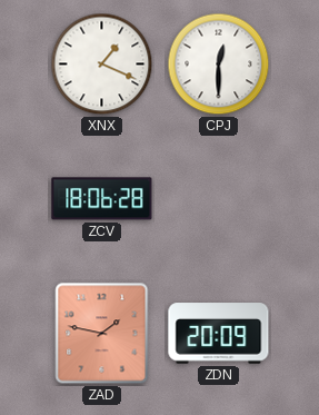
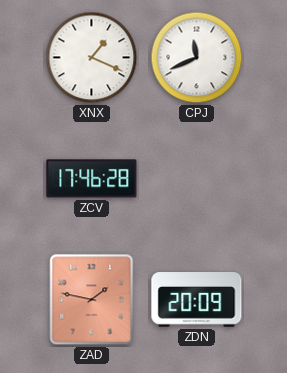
CPJ: 12:30 -> 11:41 (197, 58)
ZCV: 18:06 -> 17:46 (92, 179)
